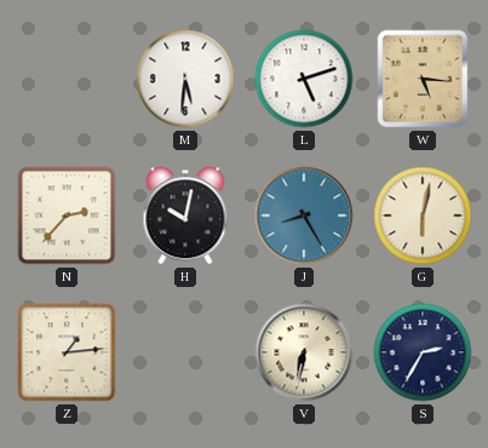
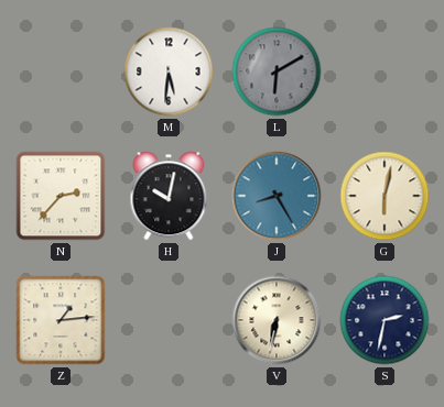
L: 5:12 -> 6:10 (277, 71)
L dial: white -> grey (277, 71)
W: 5:16 -> none (423, 79)
S: 2:35 -> 2:32 (385, 320)
